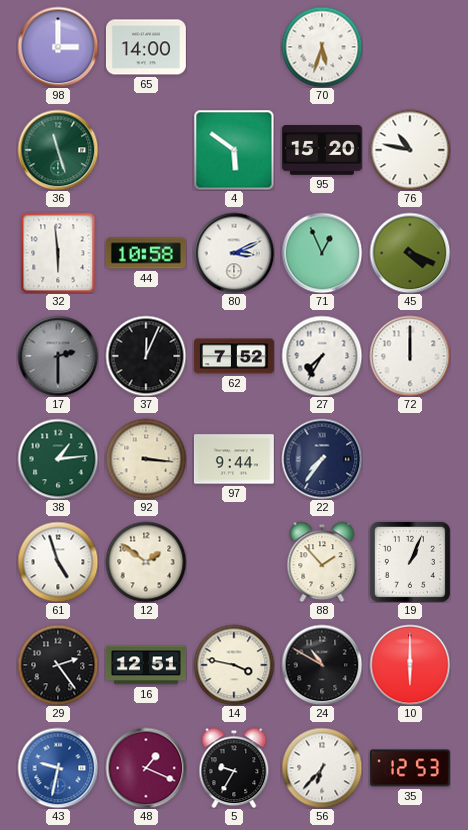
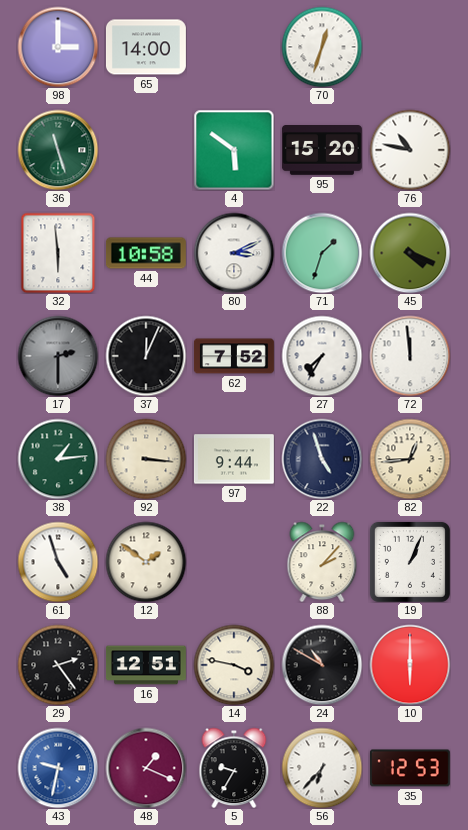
70: 5:33 -> 12:33 (322, 47)
71: 12:56 -> 1:33 (322, 253)
72: 12:00 -> 11:59 (410, 356)
22: 7:36 -> 4:57 (322, 459)
82: none -> 12:44 (410, 459)
88: 1:53 -> 2:07 (322, 562)
